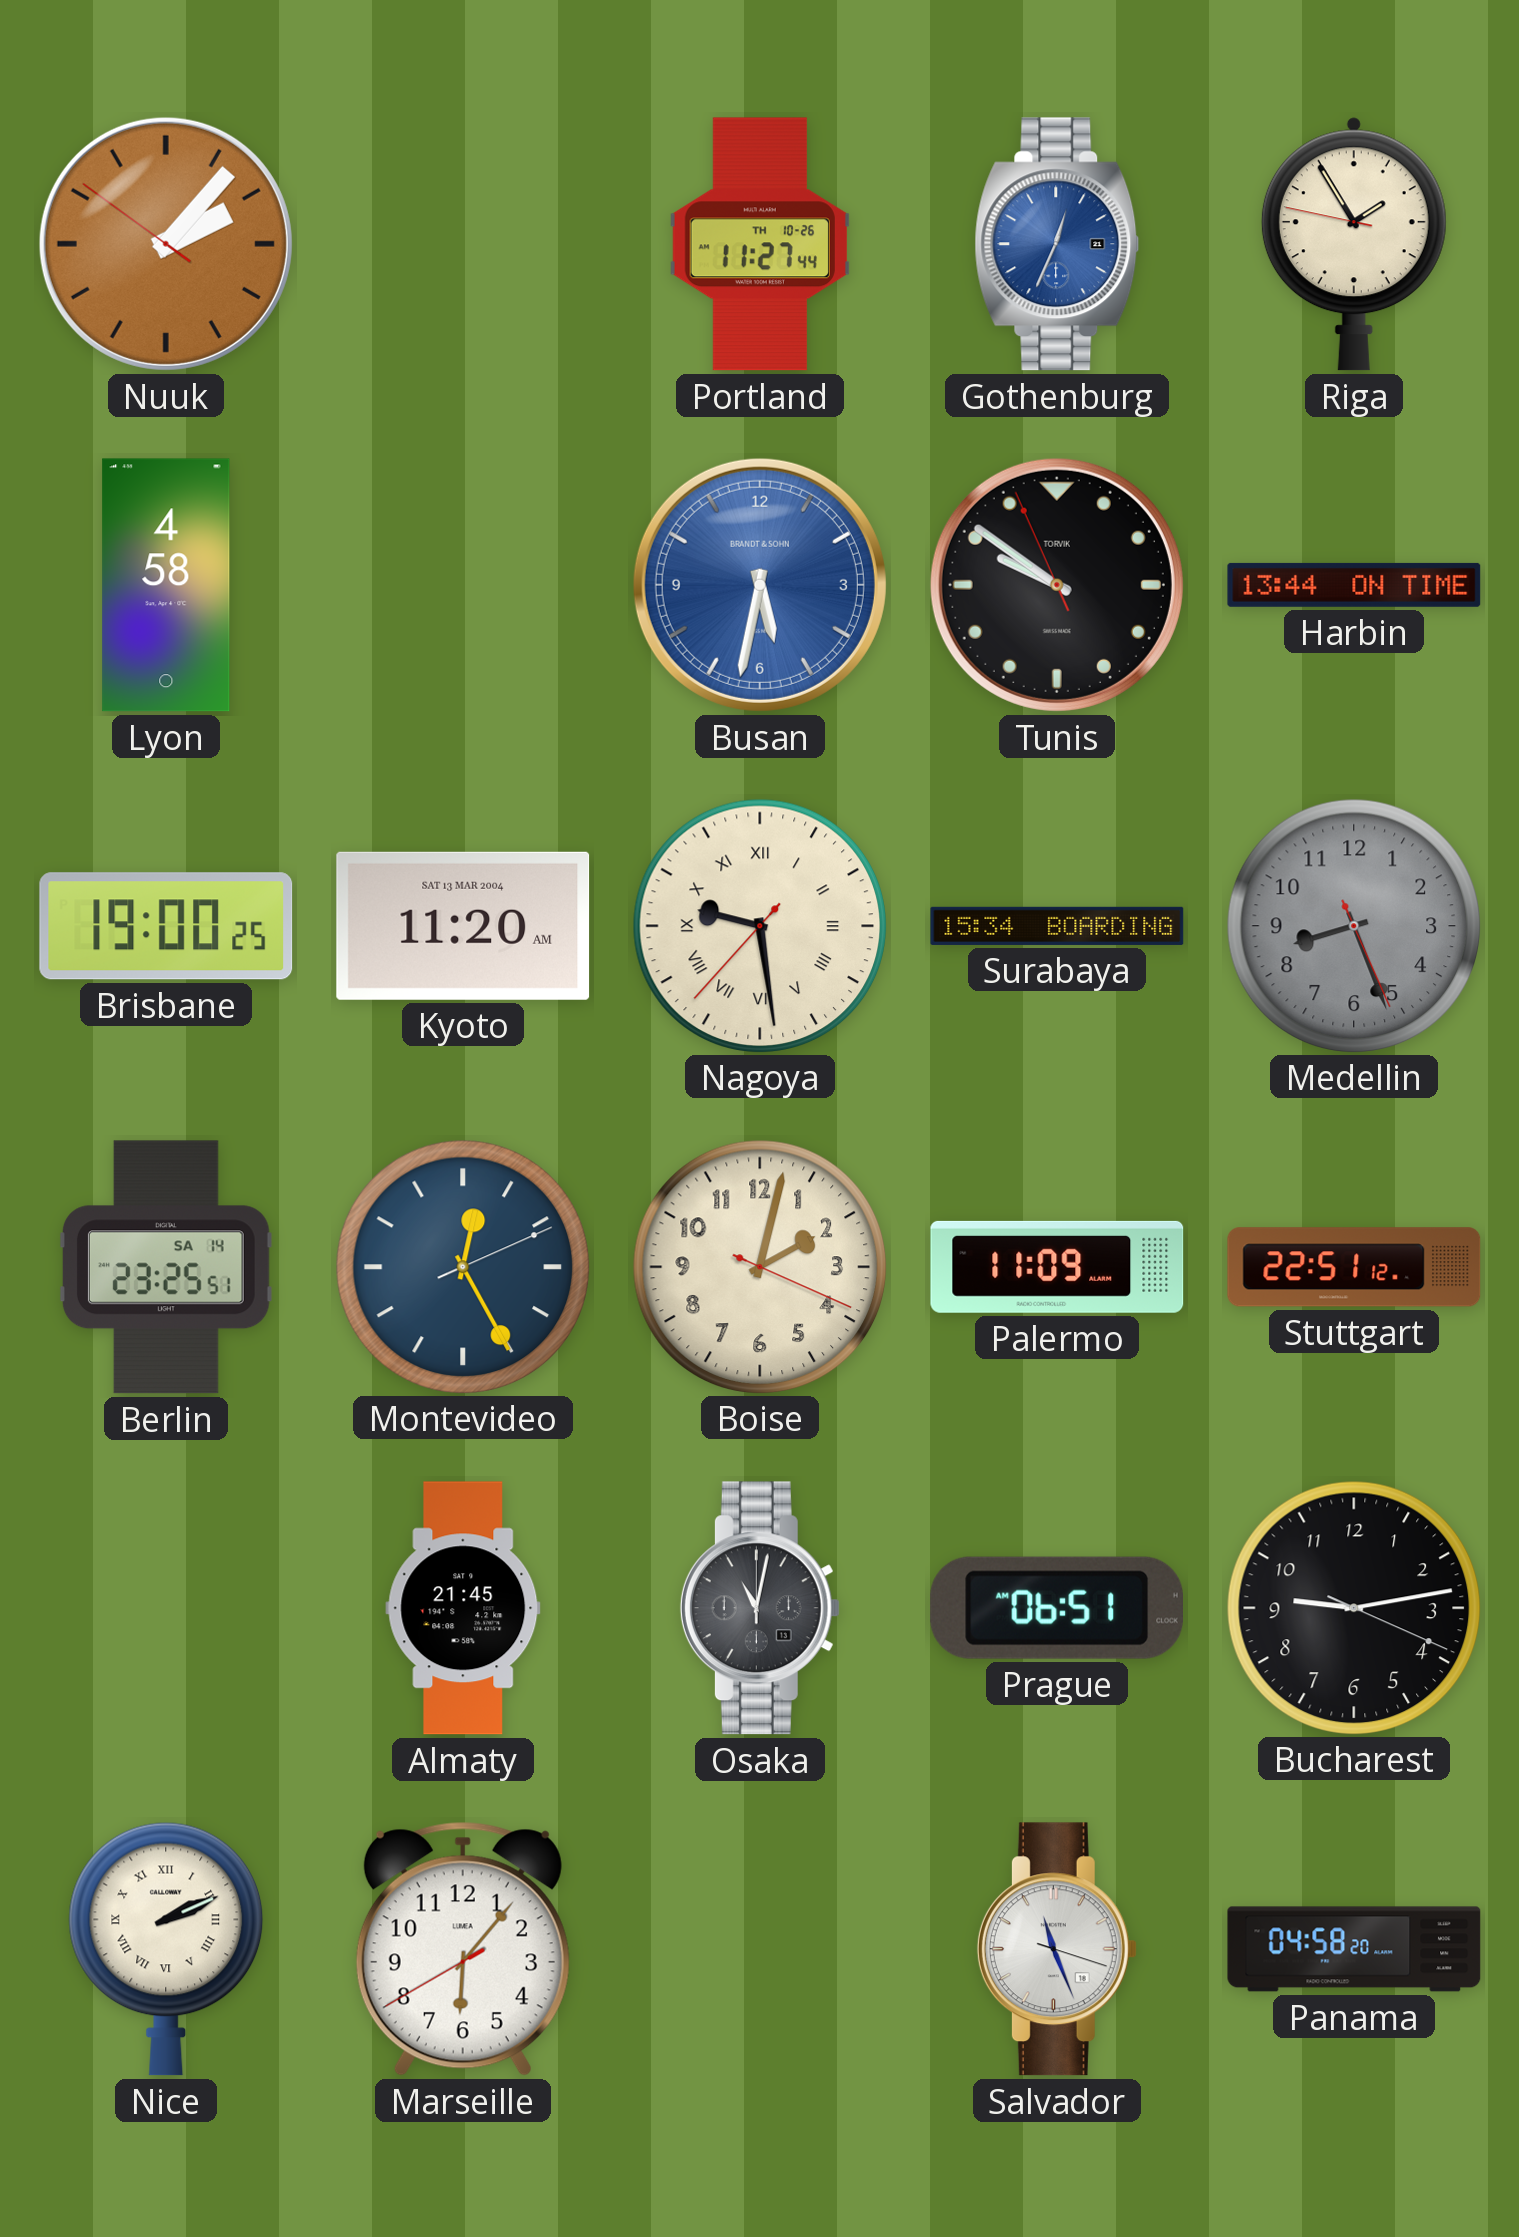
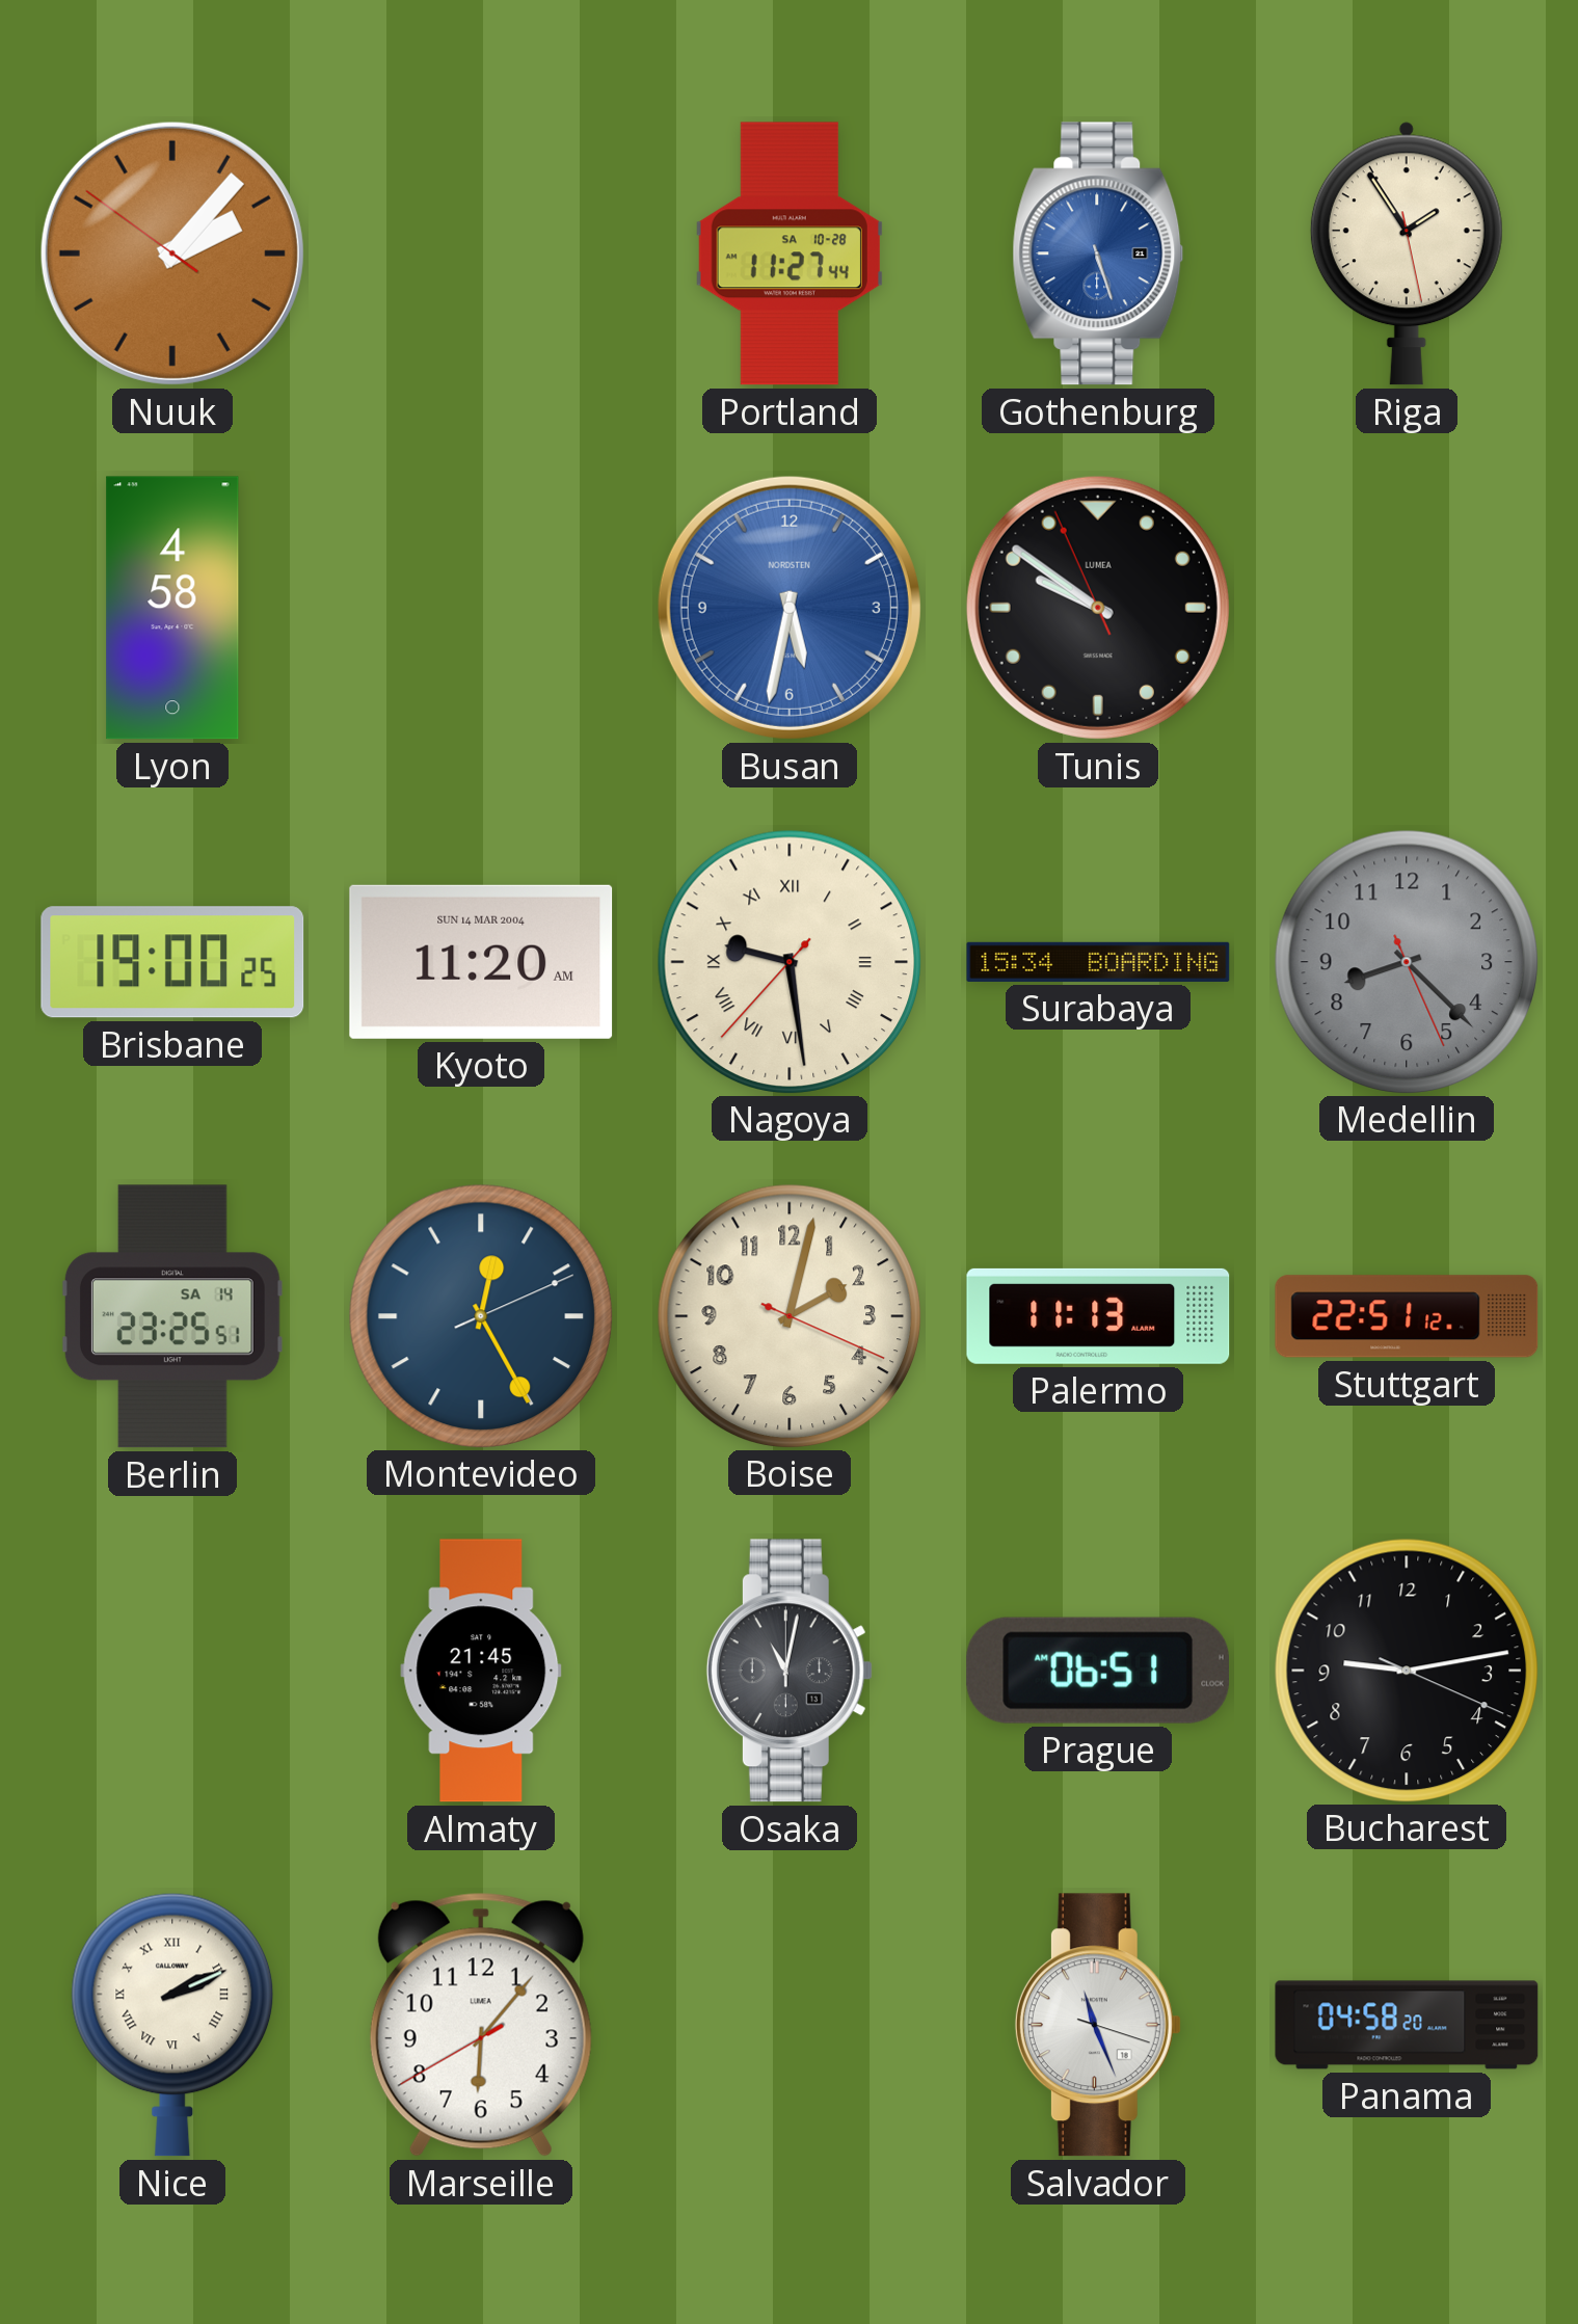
Portland date: TH 10-26 -> SA 10-28 (790, 253)
Gothenburg: 12:34 -> 5:27 (1098, 253)
Riga: 1:54:47 -> 1:54:28 (1407, 253)
Busan brand: BRANDT & SOHN -> NORDSTEN (790, 608)
Tunis brand: TORVIK -> LUMEA (1098, 608)
Harbin: 13:44 -> none (1354, 585)
Kyoto date: SAT 13 MAR 2004 -> SUN 14 MAR 2004 (481, 962)
Medellin: 8:26 -> 8:22 (1406, 961)
Palermo: 11:09 -> 11:13 (1098, 1316)
